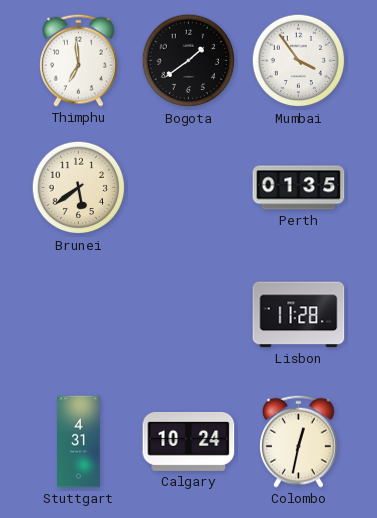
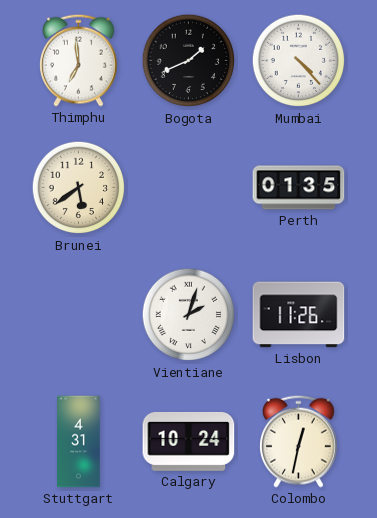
Bogota: 1:39 -> 1:41 (189, 61)
Mumbai: 3:54 -> 4:23 (299, 61)
Vientiane: none -> 2:03 (189, 315)
Lisbon: 11:28 -> 11:26 (299, 315)
